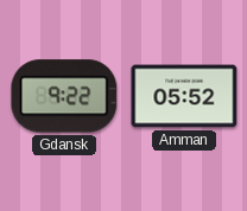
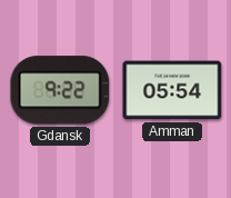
Amman: 05:52 -> 05:54 (172, 90)
